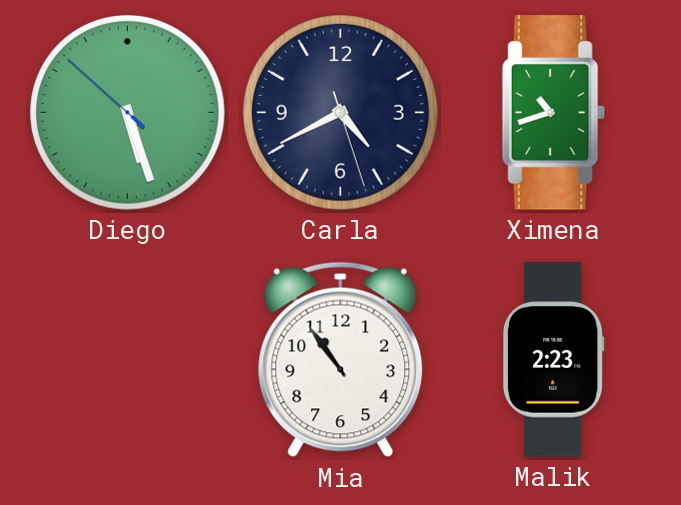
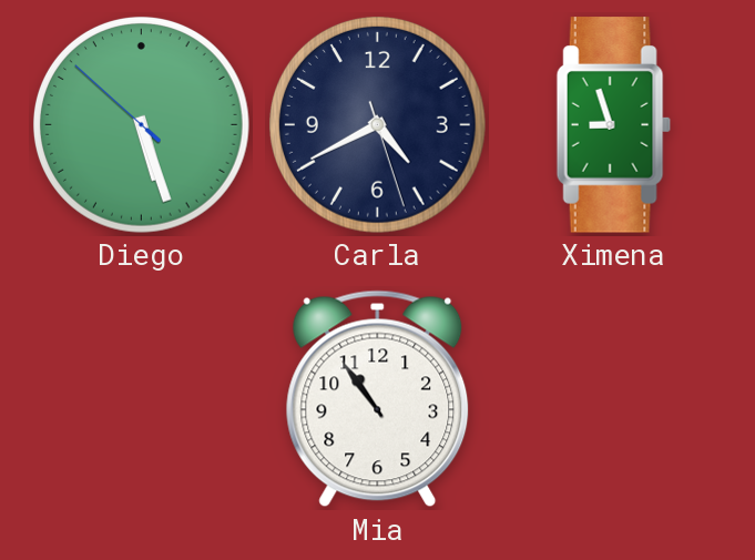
Ximena: 10:42 -> 8:57 (613, 125)
Malik: 2:23 -> none (553, 360)
